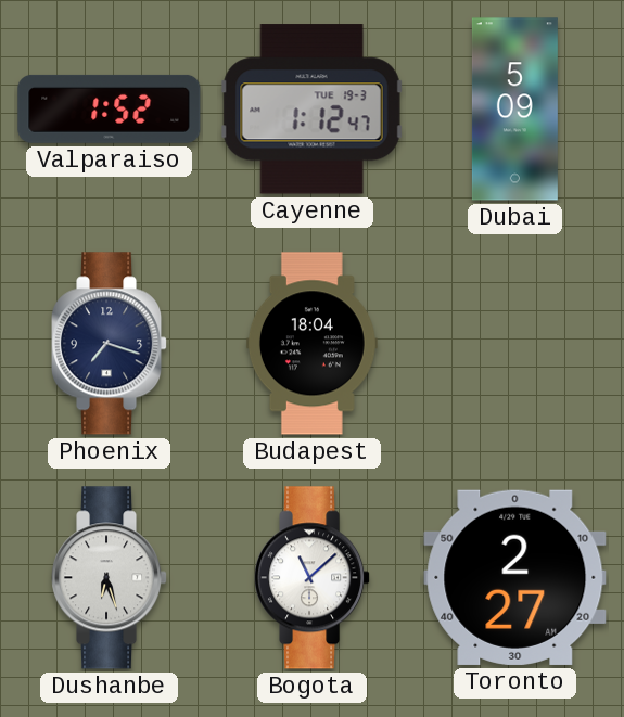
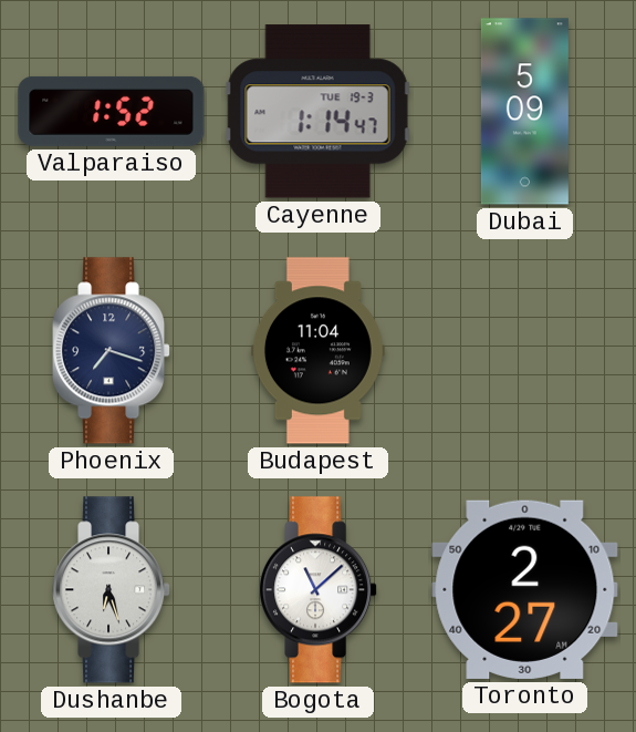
Cayenne: 1:12 -> 1:14 (317, 112)
Budapest: 18:04 -> 11:04 (317, 351)
